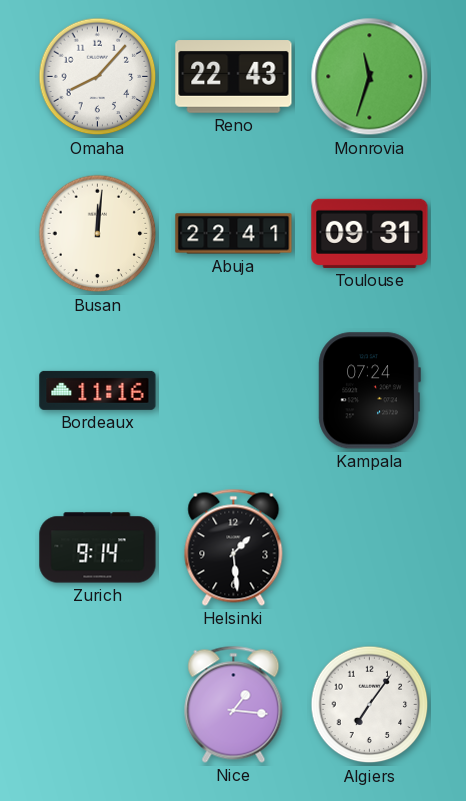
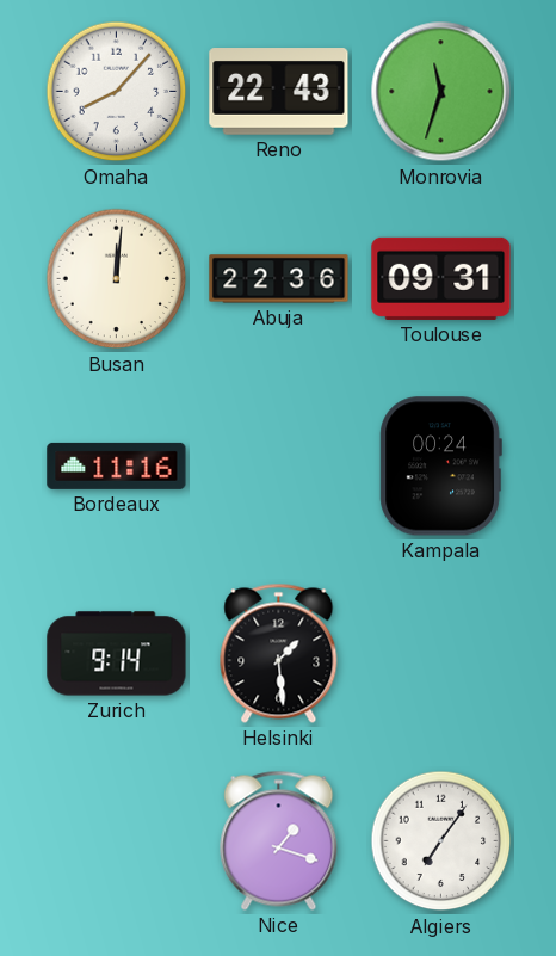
Abuja: 22:41 -> 22:36 (279, 279)
Kampala: 07:24 -> 00:24 (440, 467)
Nice: 1:16 -> 1:18 (279, 840)
